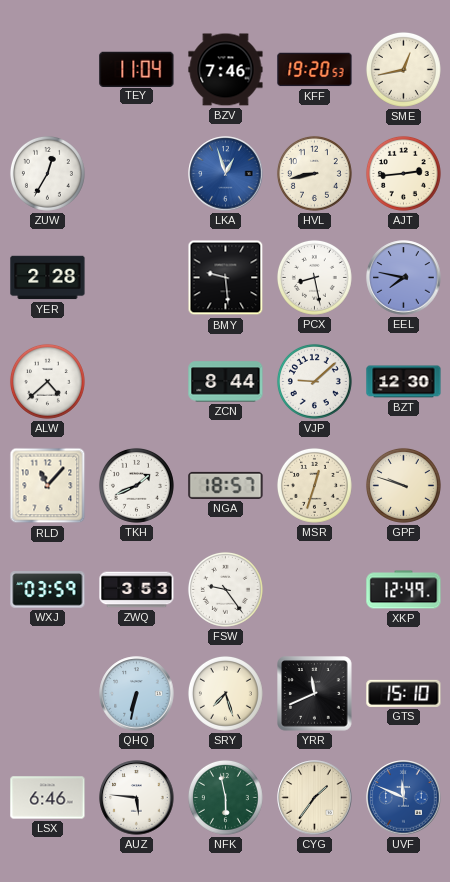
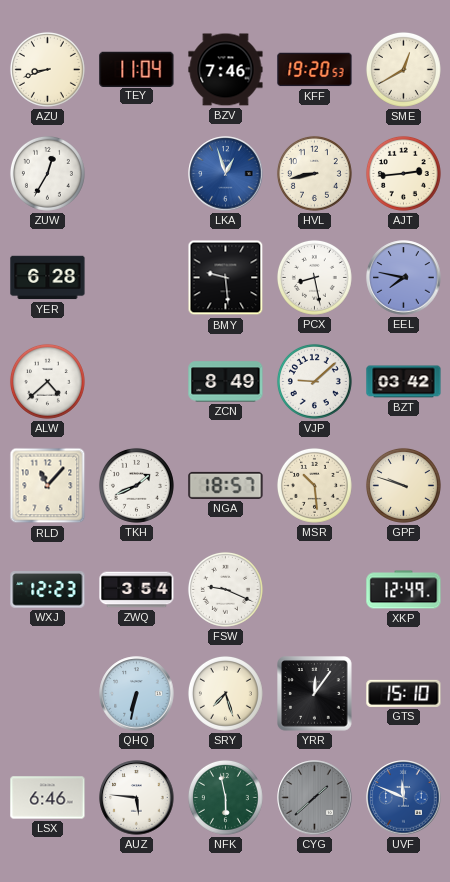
AZU: none -> 8:42 (47, 69)
SME: 12:43 -> 12:40 (403, 69)
YER: 2:28 -> 6:28 (48, 278)
ZCN: 8:44 -> 8:49 (226, 382)
BZT: 12:30 -> 03:42 (404, 382)
MSR: 12:33 -> 10:29 (314, 485)
WXJ: 03:59 -> 12:23 (48, 590)
ZWQ: 3:53 -> 3:54 (137, 590)
FSW: 9:24 -> 9:19 (225, 589)
YRR: 11:41 -> 12:06 (315, 694)
CYG: 1:36 -> 1:38 (315, 798)
CYG dial: cream -> grey (315, 798)
